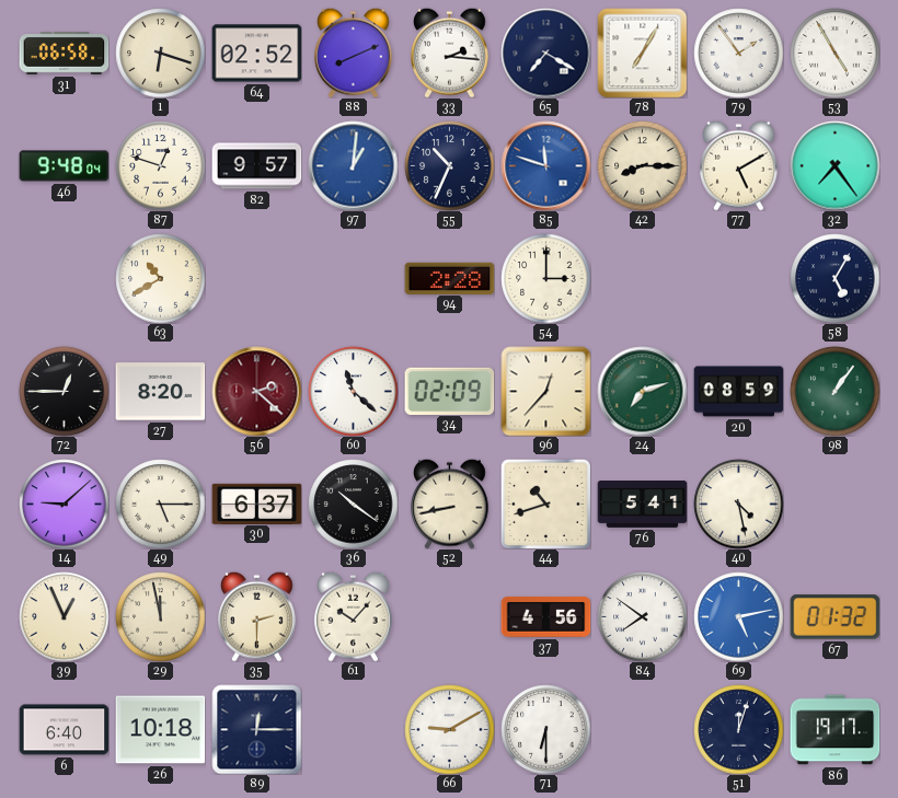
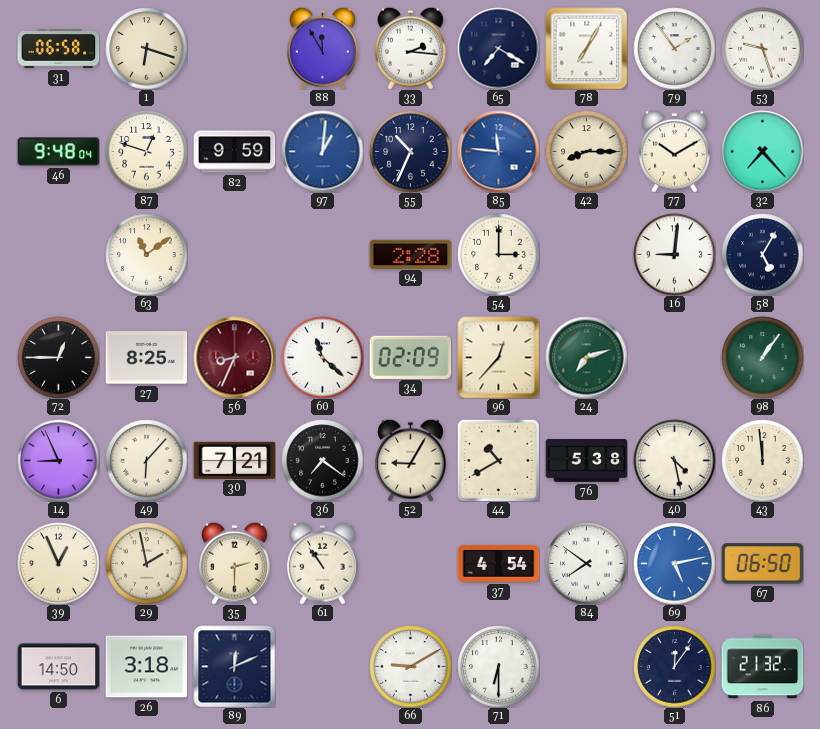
64: 02:52 -> none (256, 54)
88: 8:11 -> 11:55 (323, 48)
53: 4:55 -> 9:27 (762, 48)
82: 9:57 -> 9:59 (234, 152)
85: 11:48 -> 11:46 (498, 151)
77: 5:10 -> 10:10 (675, 151)
32: 7:24 -> 7:23 (762, 151)
63: 10:40 -> 11:09 (146, 254)
16: none -> 9:01 (674, 254)
27: 8:20 -> 8:25 (146, 358)
56: 2:22 -> 8:34 (234, 357)
20: 08:59 -> none (738, 392)
14: 9:08 -> 8:56 (58, 460)
49: 5:15 -> 6:07 (146, 460)
30: 6:37 -> 7:21 (234, 460)
36: 10:21 -> 7:21 (322, 460)
52: 8:43 -> 9:05 (411, 460)
44: 10:42 -> 10:40 (498, 460)
76: 5:41 -> 5:38 (586, 461)
43: none -> 11:59 (762, 460)
29: 11:58 -> 1:58 (146, 563)
61: 10:07 -> 10:54 (323, 563)
37: 4:56 -> 4:54 (498, 563)
67: 01:32 -> 06:50 (762, 564)
6: 6:40 -> 14:50 (58, 667)
26: 10:18 -> 3:18 (146, 667)
89: 12:15 -> 12:11 (234, 666)
51: 12:03 -> 12:06 (674, 666)
86: 19:17 -> 21:32 (762, 667)
